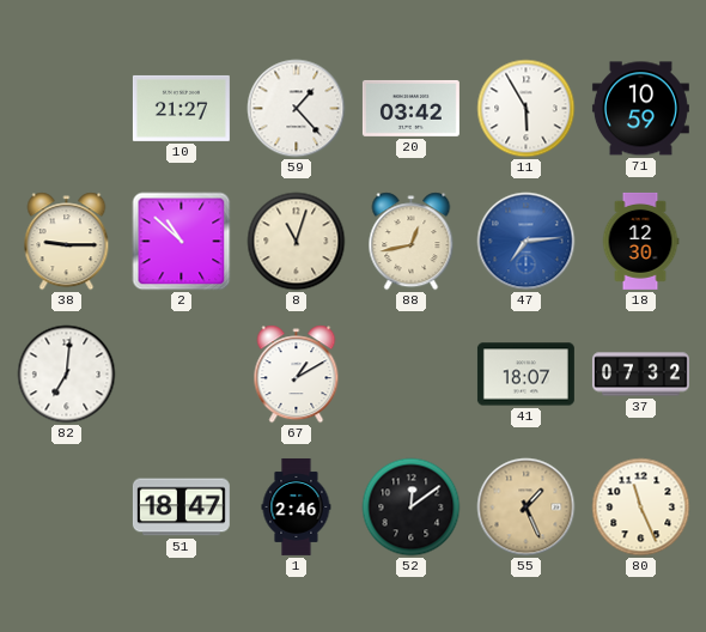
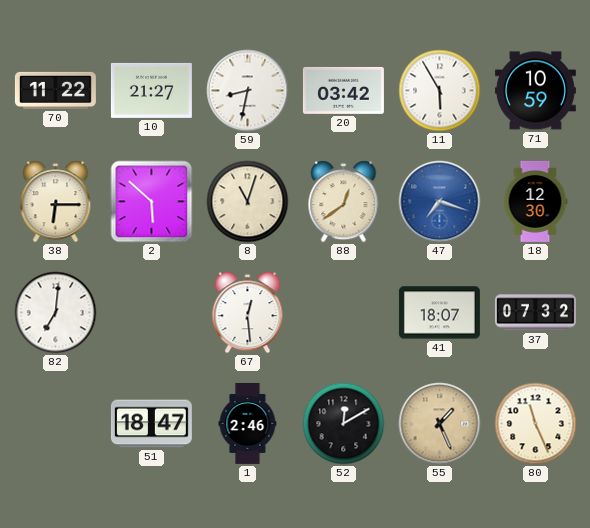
70: none -> 11:22 (55, 90)
59: 1:23 -> 8:32 (248, 91)
38: 9:15 -> 6:15 (56, 202)
2: 10:52 -> 5:52 (152, 202)
88: 12:43 -> 12:39 (344, 202)
47: 7:14 -> 7:18 (440, 202)
67: 1:10 -> 12:29 (248, 313)
52: 12:09 -> 12:10 (344, 424)
